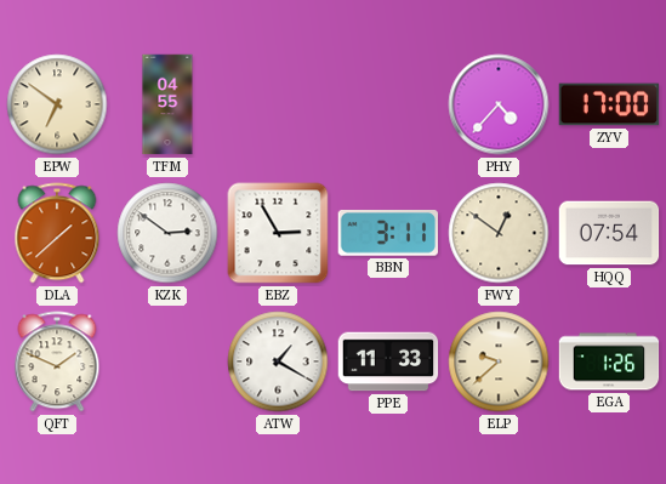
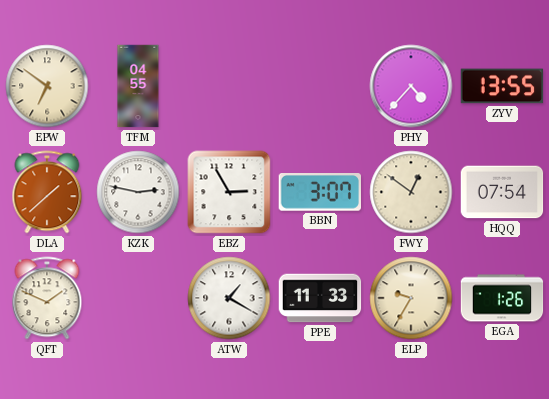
ZYV: 17:00 -> 13:55 (502, 86)
KZK: 2:51 -> 2:47 (138, 192)
BBN: 3:11 -> 3:07 (319, 193)
ELP: 9:38 -> 9:35 (411, 298)
